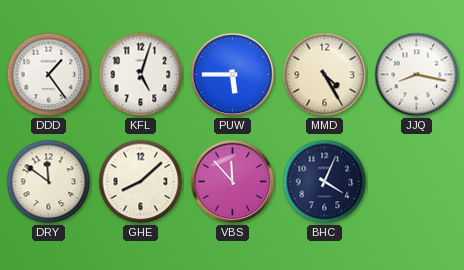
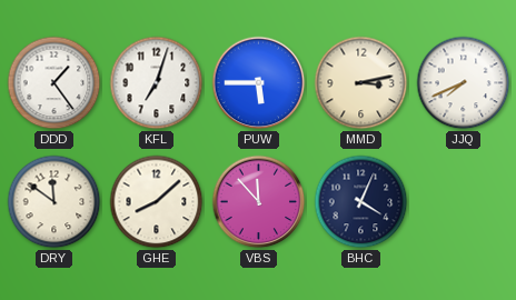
KFL: 5:03 -> 7:03 (157, 83)
MMD: 4:25 -> 3:13 (361, 83)
JJQ: 8:17 -> 7:41 (464, 83)
